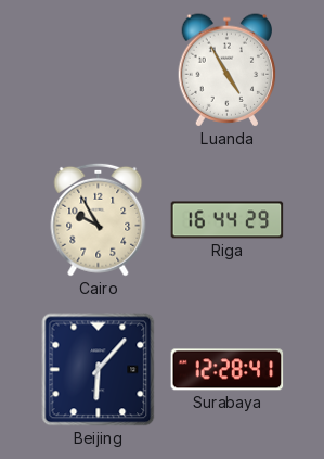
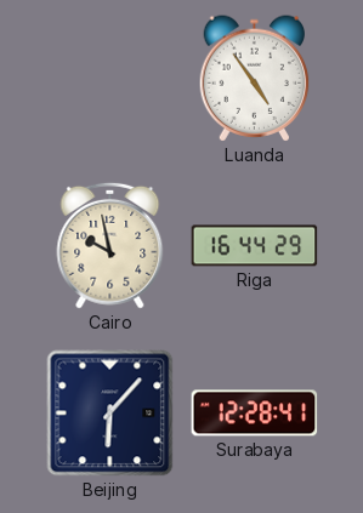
Luanda: 4:55 -> 4:54 (255, 79)
Cairo: 9:55 -> 9:58 (110, 245)
